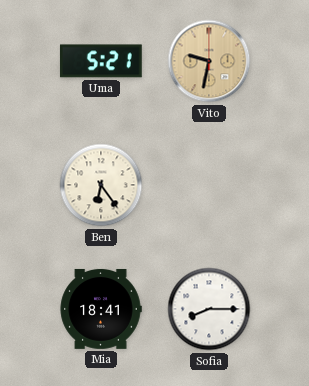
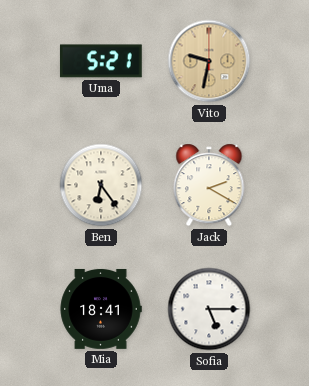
Jack: none -> 2:20 (209, 185)
Sofia: 8:15 -> 5:15 (209, 309)
